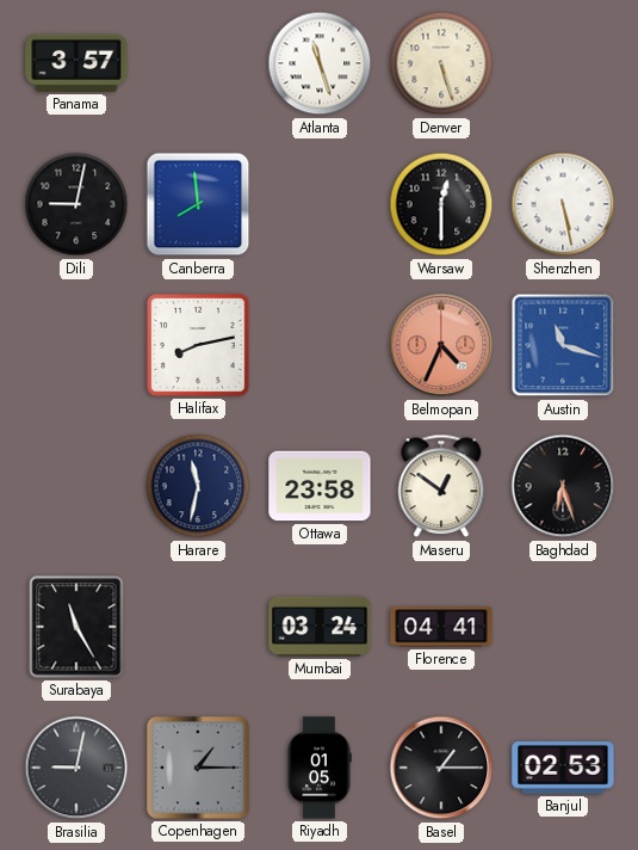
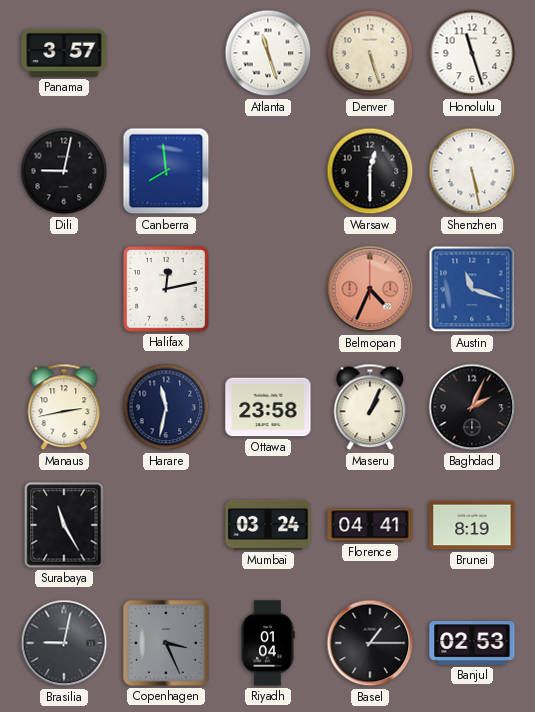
Honolulu: none -> 11:27 (472, 53)
Halifax: 8:13 -> 12:13 (167, 290)
Manaus: none -> 2:43 (64, 407)
Maseru: 12:51 -> 1:04 (370, 407)
Baghdad: 6:27 -> 2:04 (472, 407)
Brunei: none -> 8:19 (472, 525)
Copenhagen: 1:15 -> 3:26 (167, 644)
Riyadh: 01:05 -> 01:04 (268, 643)
